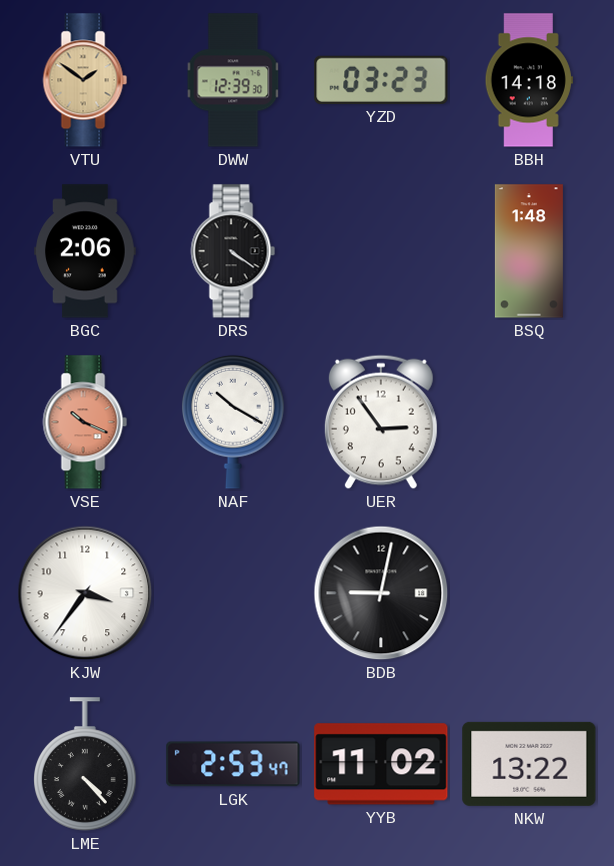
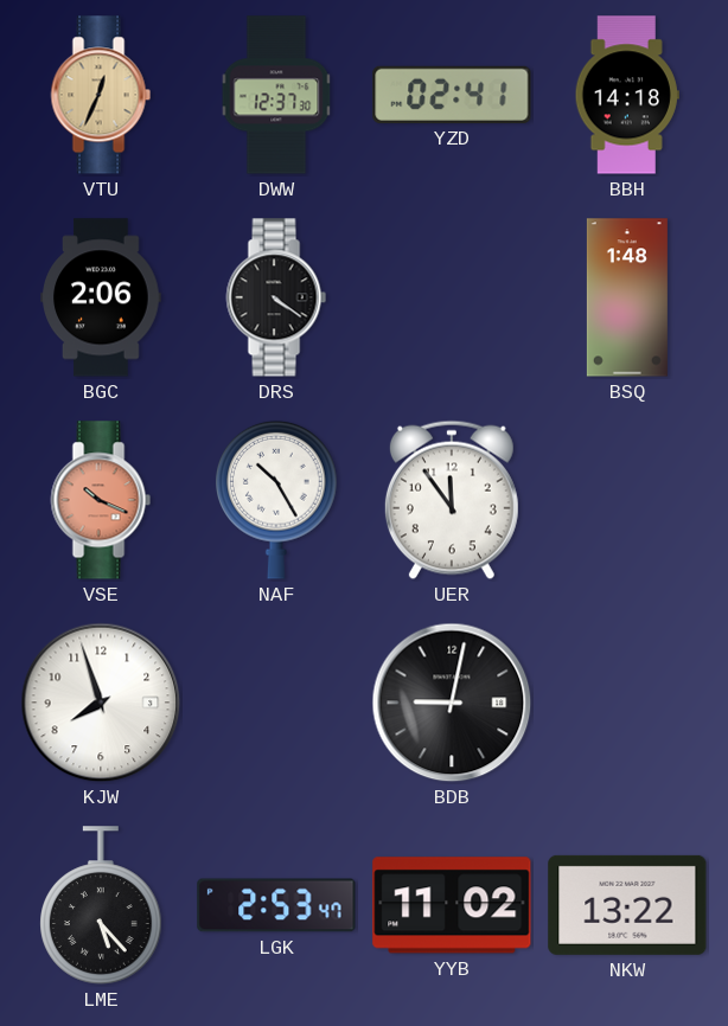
VTU: 1:51 -> 12:34 (101, 95)
DWW: 12:39 -> 12:37 (276, 95)
YZD: 03:23 -> 02:41 (452, 95)
NAF: 10:20 -> 10:25 (276, 500)
UER: 2:54 -> 11:54 (452, 500)
KJW: 3:36 -> 7:57 (101, 703)
LME: 4:23 -> 5:23 (101, 905)
